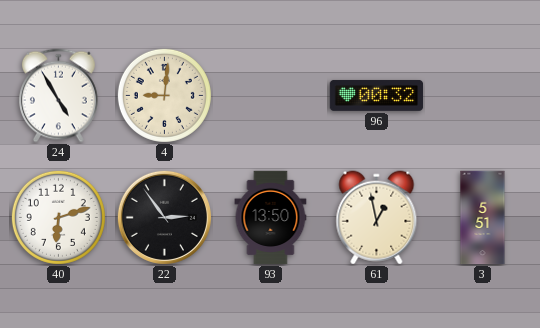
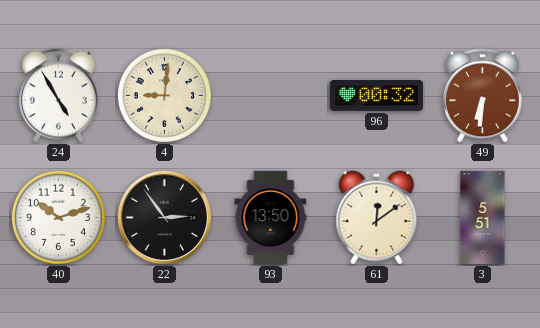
49: none -> 6:31 (482, 96)
40: 6:12 -> 10:12 (58, 217)
61: 12:58 -> 12:09 (377, 218)
